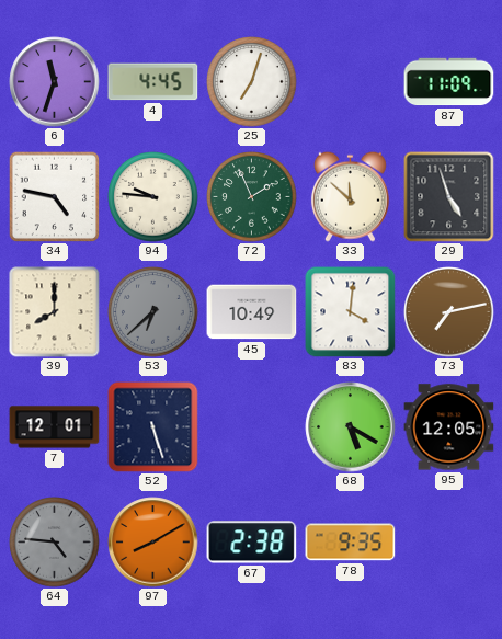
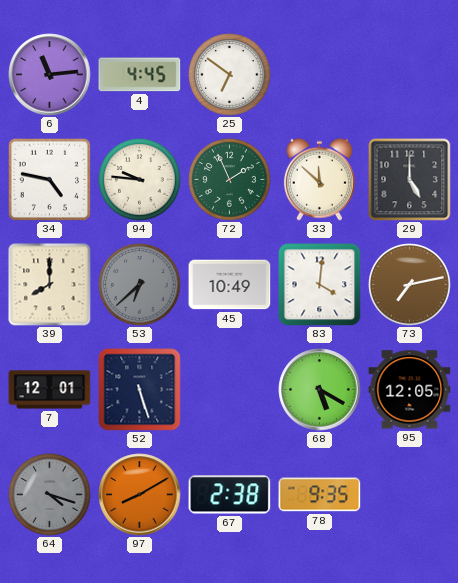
6: 11:33 -> 11:14 (50, 75)
25: 7:03 -> 6:51 (230, 75)
87: 11:09 -> none (449, 82)
29: 4:57 -> 5:00 (410, 180)
64: 4:46 -> 4:18 (50, 495)
